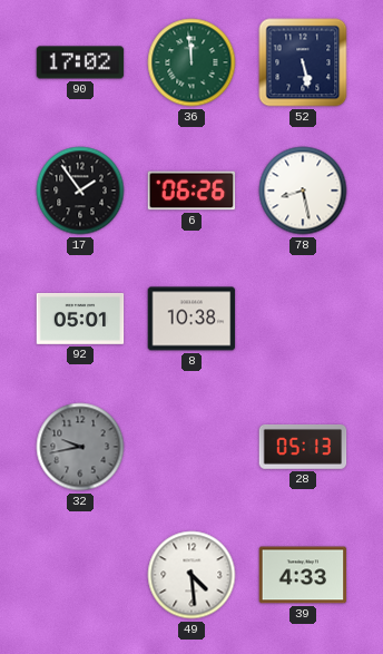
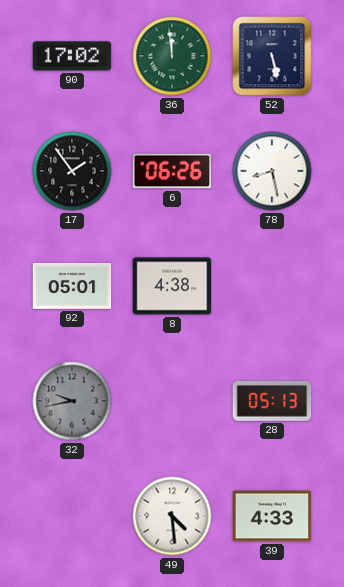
8: 10:38 -> 4:38 (172, 286)
